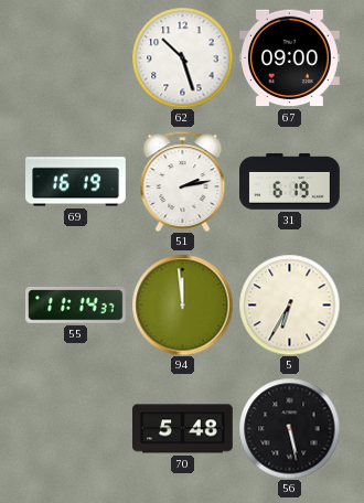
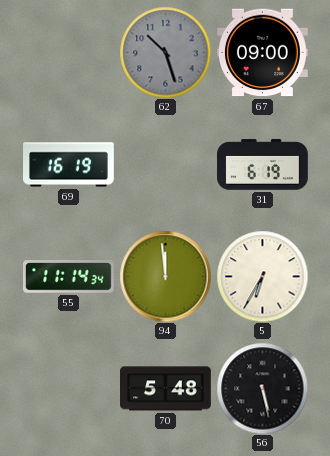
62 dial: white -> grey (165, 52)
51: 2:13 -> none (183, 181)
55: 11:14:37 -> 11:14:34 (69, 277)
